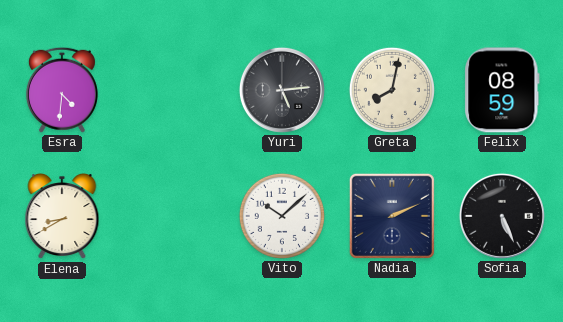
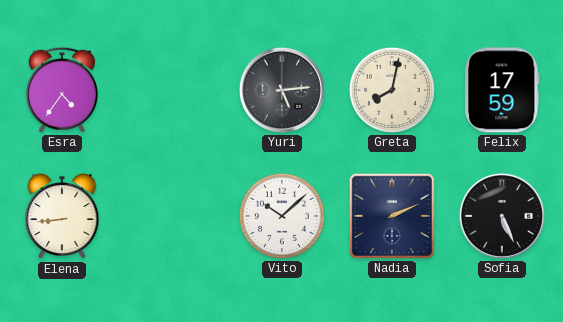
Esra: 4:31 -> 4:36 (62, 90)
Felix: 08:59 -> 17:59 (502, 90)
Elena: 8:40 -> 8:44 (62, 217)
